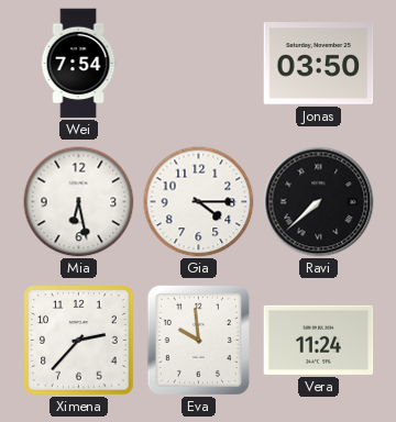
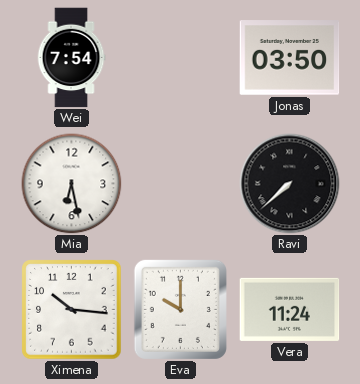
Gia: 4:15 -> none (199, 202)
Ximena: 2:37 -> 10:16 (72, 310)
Eva: 9:59 -> 10:00 (180, 309)
